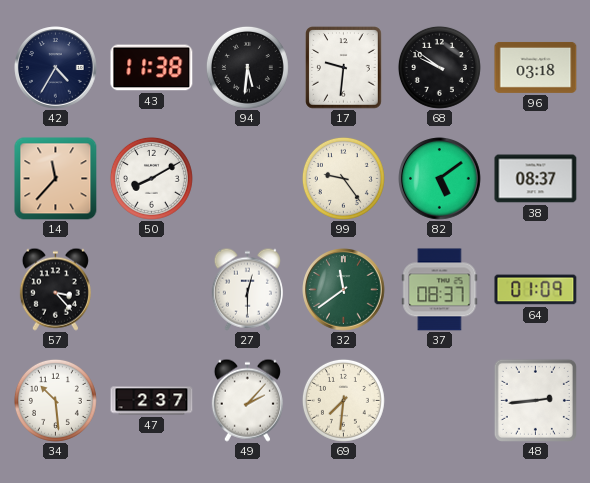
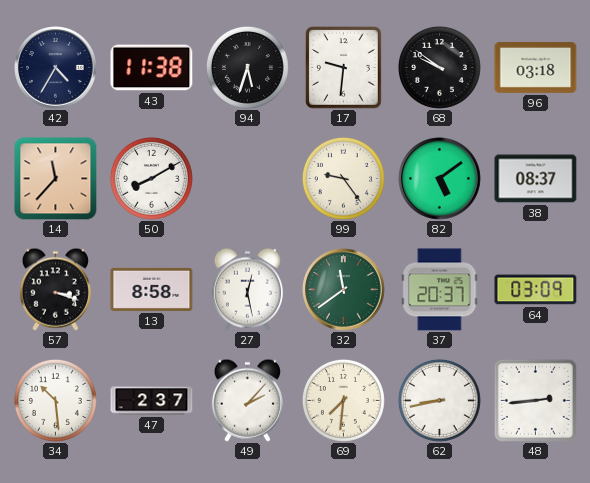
94: 5:31 -> 5:33 (247, 67)
57: 3:23 -> 3:18 (55, 289)
13: none -> 8:58 (152, 289)
27: 12:30 -> 12:28 (247, 289)
37: 08:37 -> 20:37 (440, 290)
64: 01:09 -> 03:09 (536, 290)
62: none -> 8:43 (439, 400)
